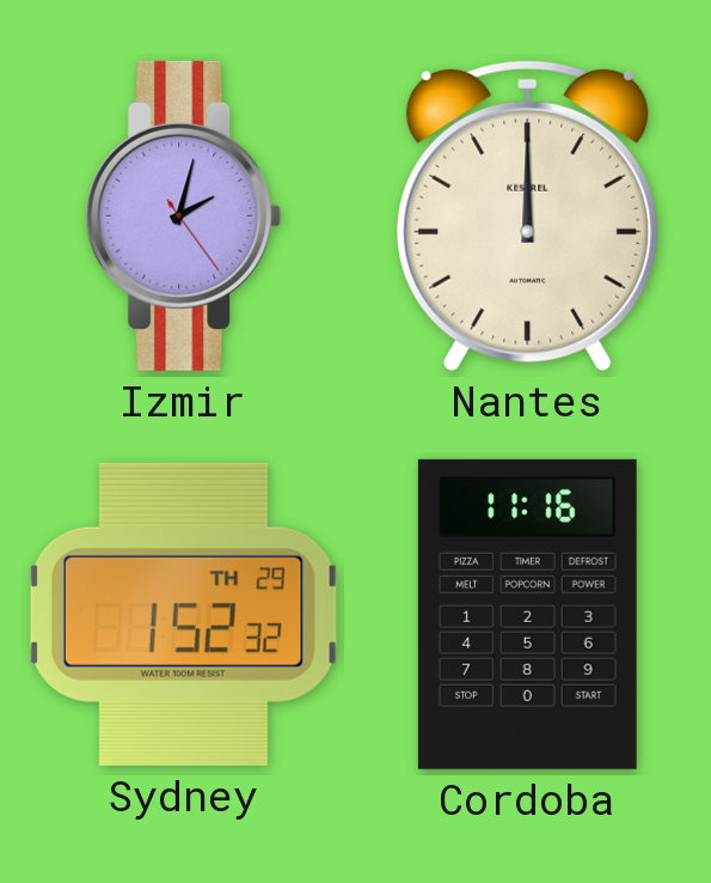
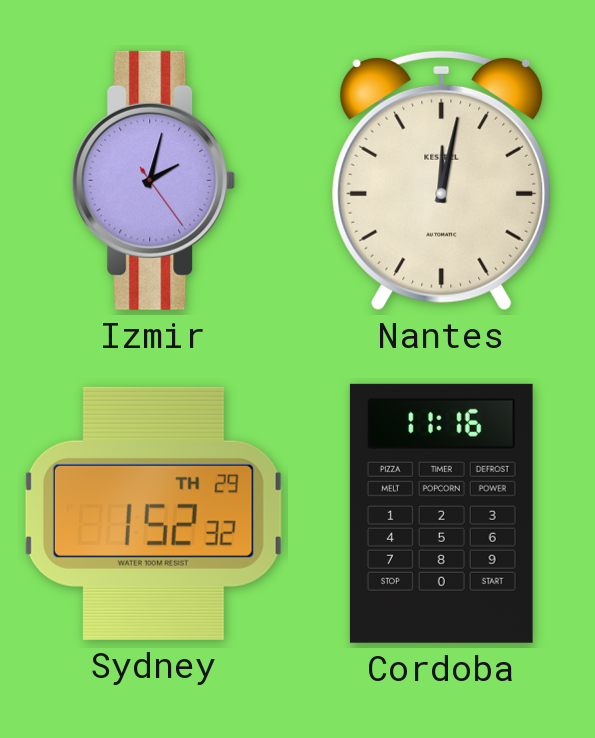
Nantes: 12:00 -> 12:02 (442, 180)
